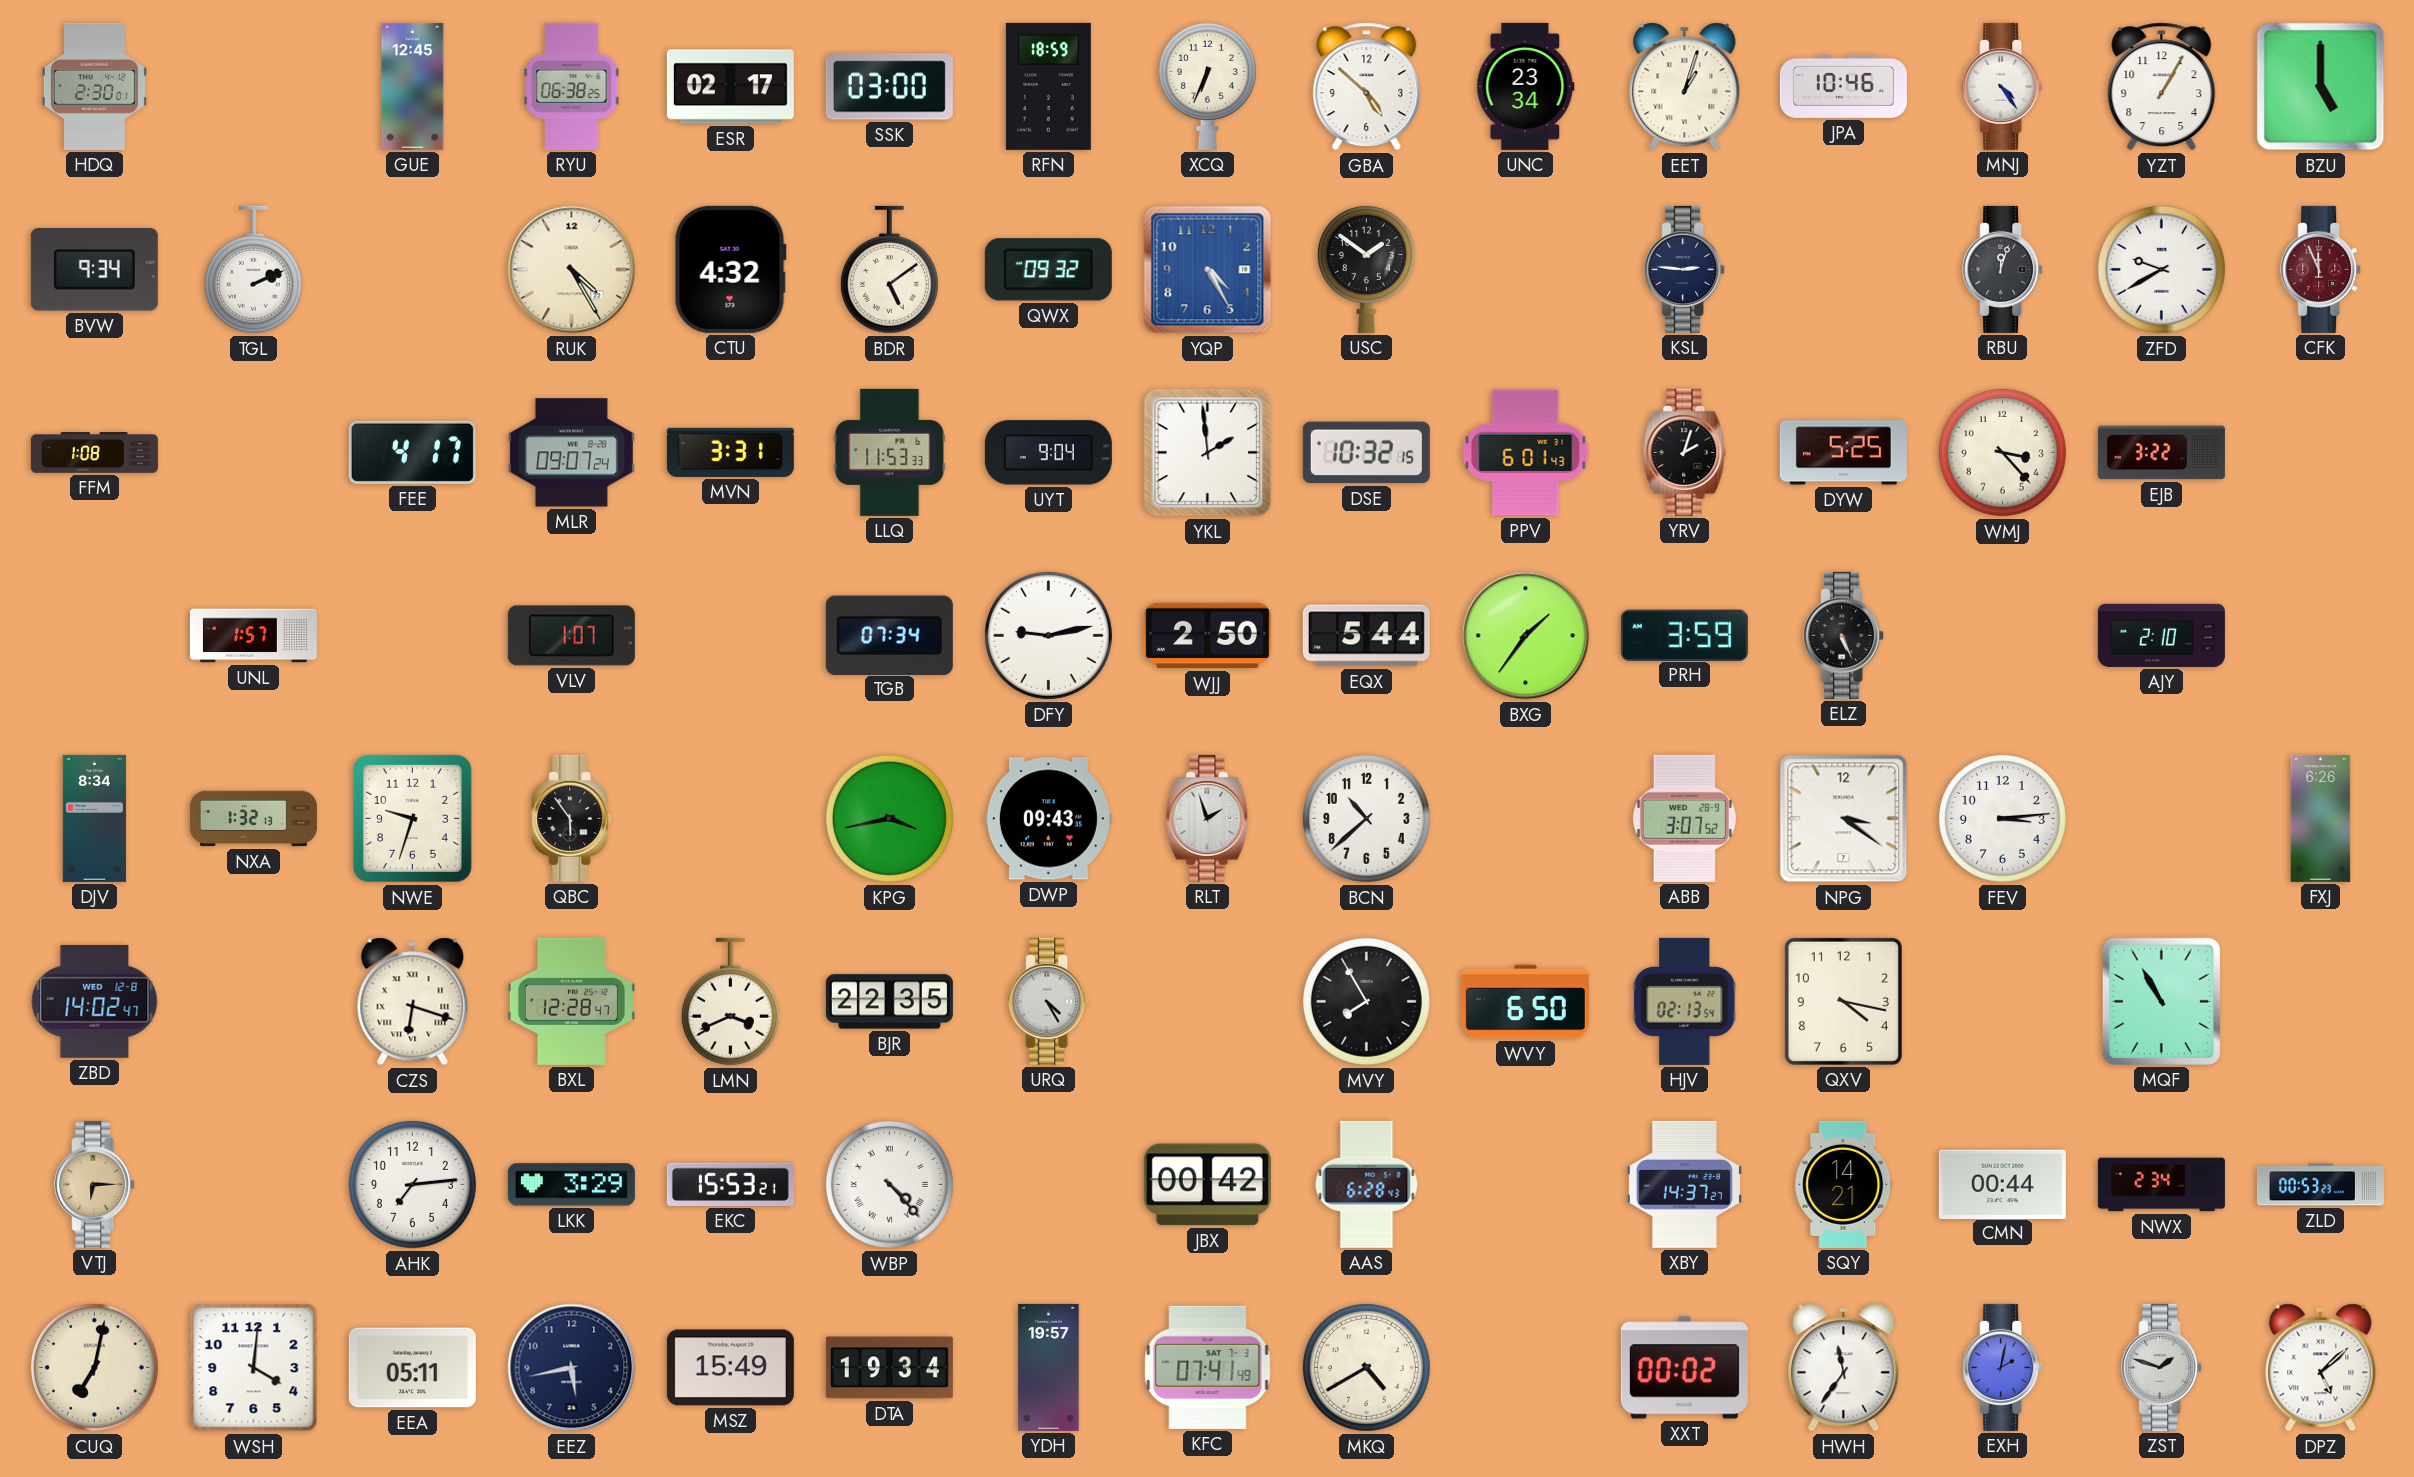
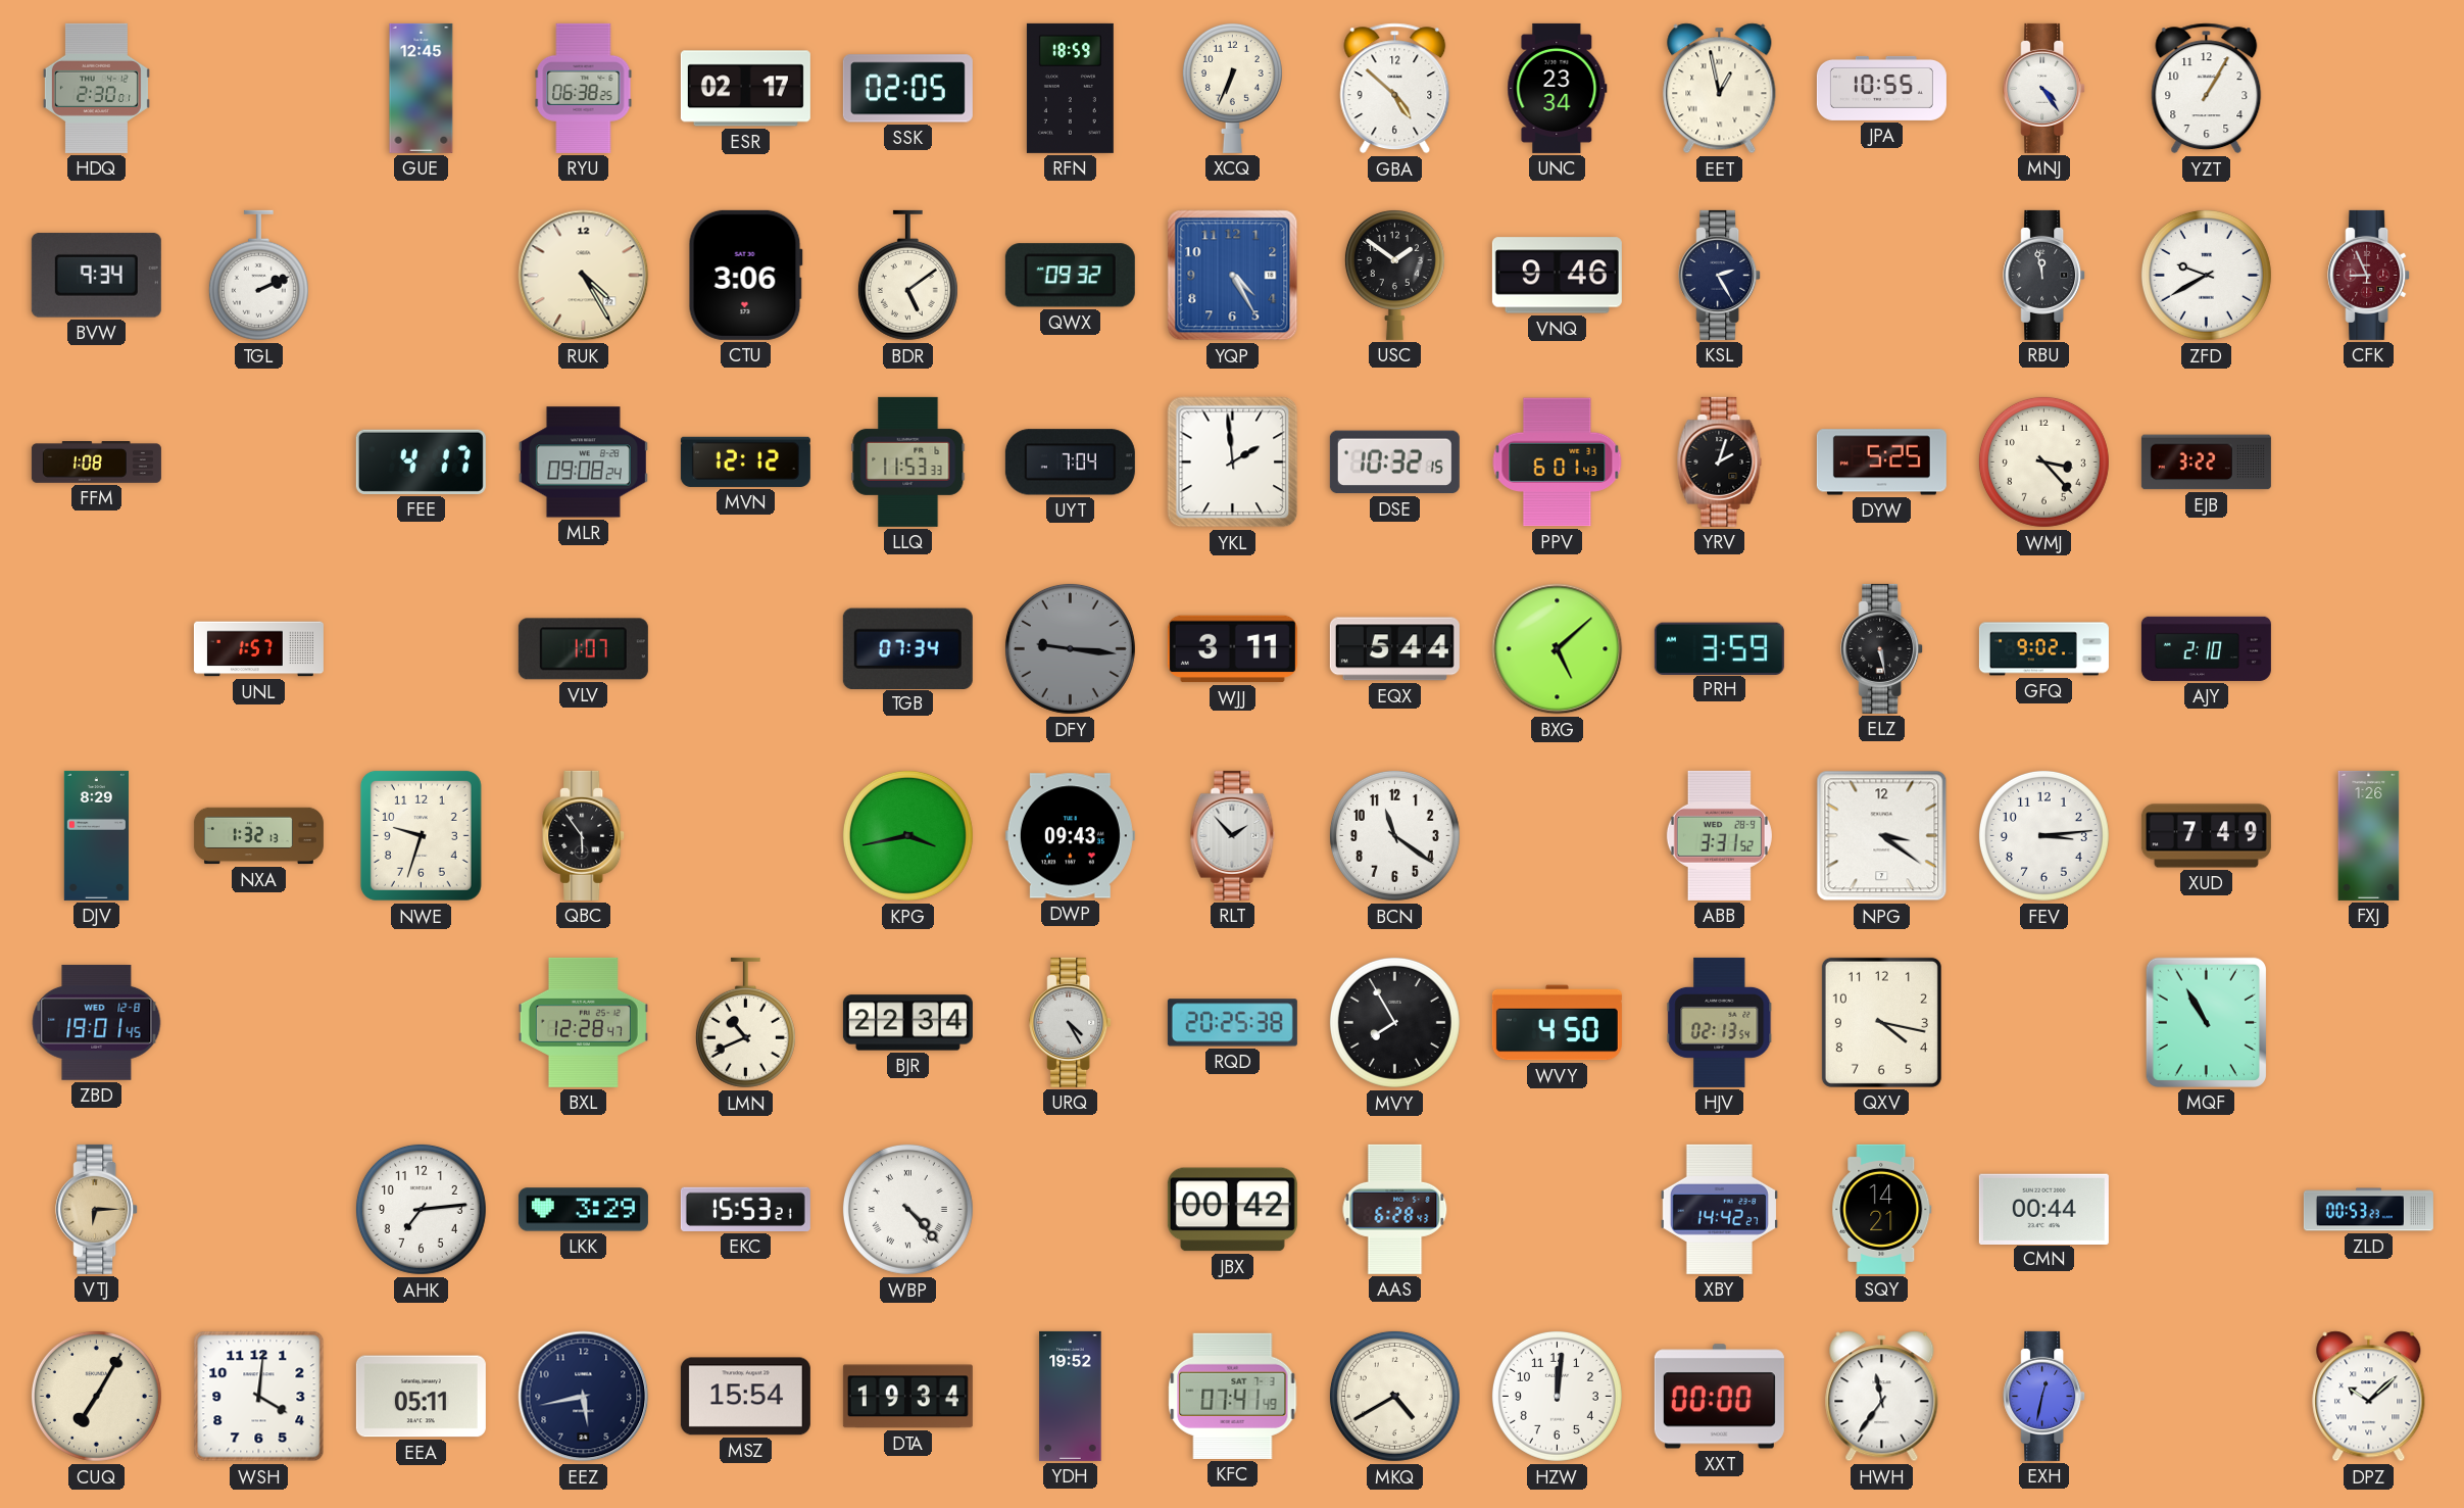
SSK: 03:00 -> 02:05 (907, 89)
EET: 1:03 -> 12:58 (1720, 89)
JPA: 10:46 -> 10:55 (1881, 88)
BZU: 5:00 -> none (2321, 87)
CTU: 4:32 -> 3:06 (745, 275)
VNQ: none -> 9:46 (1557, 276)
KSL: 2:46 -> 2:25 (1720, 275)
RBU: 12:03 -> 11:58 (2044, 275)
CFK: 11:56 -> 8:56 (2369, 275)
MLR: 09:07 -> 09:08 (583, 463)
MVN: 3:31 -> 12:12 (745, 461)
UYT: 9:04 -> 7:04 (1070, 463)
DFY: 9:13 -> 9:16 (1070, 648)
DFY dial: white -> grey (1070, 648)
WJJ: 2:50 -> 3:11 (1232, 649)
BXG: 1:36 -> 5:08 (1558, 649)
ELZ: 5:26 -> 5:28 (1882, 648)
GFQ: none -> 9:02 (2043, 649)
DJV: 8:34 -> 8:29 (96, 835)
RLT: 1:57 -> 1:53 (1233, 835)
BCN: 10:38 -> 11:21 (1394, 835)
ABB: 3:07 -> 3:31 (1719, 835)
XUD: none -> 7:49 (2206, 836)
FXJ: 6:26 -> 1:26 (2369, 835)
ZBD: 14:02 -> 19:01 (97, 1022)
CZS: 6:18 -> none (413, 1002)
LMN: 3:41 -> 10:41 (745, 1023)
BJR: 22:35 -> 22:34 (907, 1023)
RQD: none -> 20:25 (1232, 1023)
WVY: 6:50 -> 4:50 (1557, 1023)
XBY: 14:37 -> 14:42 (1719, 1209)
NWX: 2:34 -> none (2161, 1185)
CUQ: 7:02 -> 7:05 (96, 1396)
MSZ: 15:49 -> 15:54 (745, 1397)
YDH: 19:57 -> 19:52 (1071, 1396)
HZW: none -> 12:01 (1557, 1396)
XXT: 00:02 -> 00:00 (1719, 1397)
EXH: 2:02 -> 12:32 (2044, 1396)
ZST: 1:48 -> none (2162, 1367)
DPZ: 5:08 -> 10:08 (2369, 1397)
